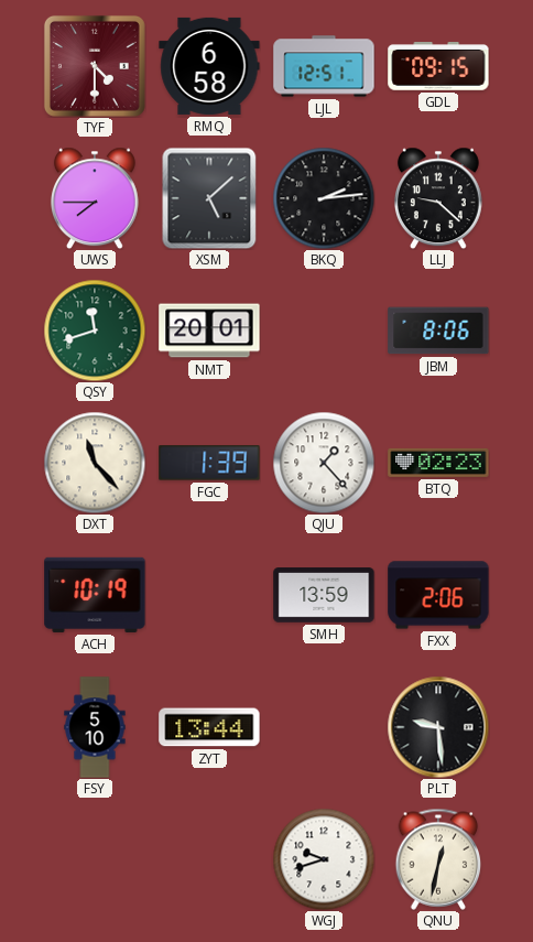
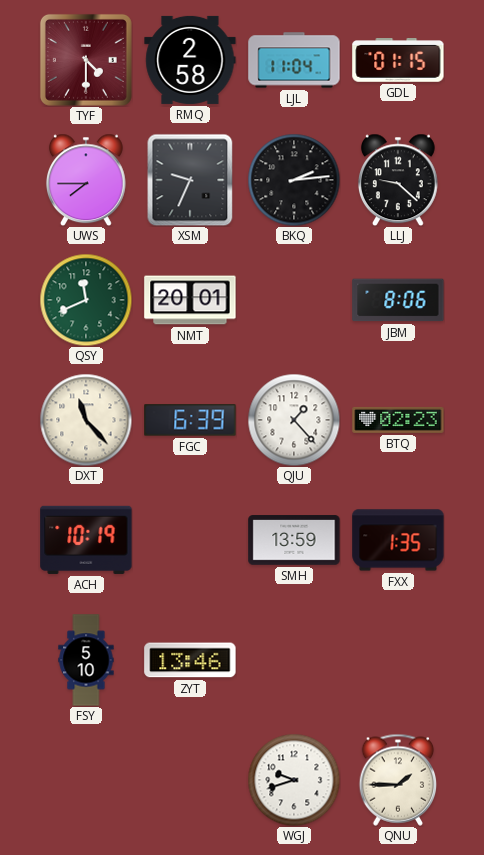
RMQ: 6:58 -> 2:58 (190, 60)
LJL: 12:51 -> 11:04 (294, 60)
GDL: 09:15 -> 01:15 (398, 61)
XSM: 5:08 -> 9:34 (190, 180)
QSY: 11:42 -> 11:41 (86, 300)
FGC: 1:39 -> 6:39 (190, 420)
FXX: 2:06 -> 1:35 (398, 540)
ZYT: 13:44 -> 13:46 (190, 660)
PLT: 9:29 -> none (438, 727)
QNU: 12:32 -> 1:45 (398, 780)
